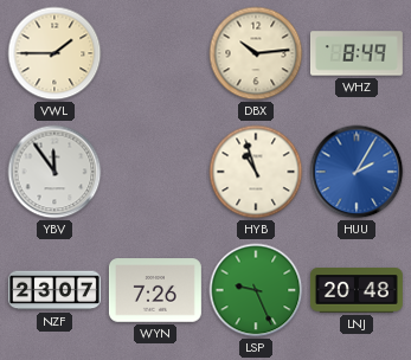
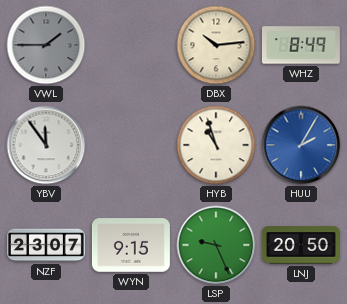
VWL dial: cream -> grey (46, 45)
WYN: 7:26 -> 9:15 (131, 245)
LNJ: 20:48 -> 20:50 (301, 245)
